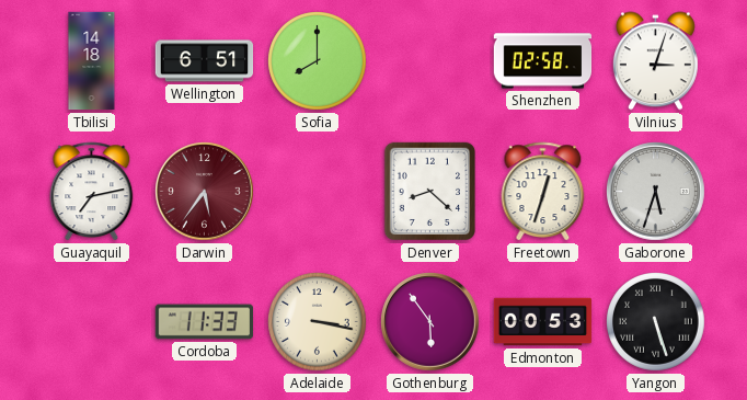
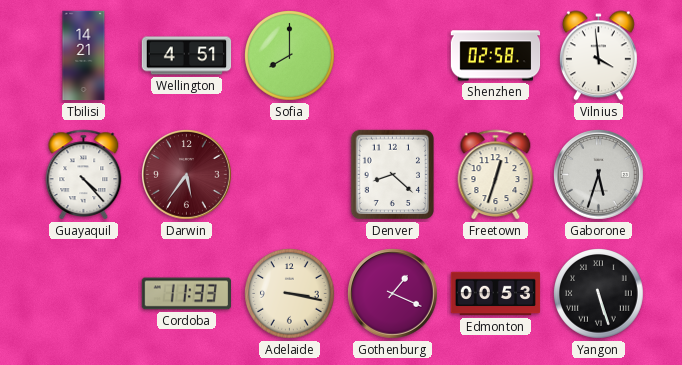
Tbilisi: 14:18 -> 14:21 (84, 56)
Wellington: 6:51 -> 4:51 (187, 56)
Vilnius: 3:03 -> 3:59 (598, 56)
Guayaquil: 7:13 -> 4:23 (84, 175)
Gothenburg: 5:54 -> 1:19 (393, 294)
